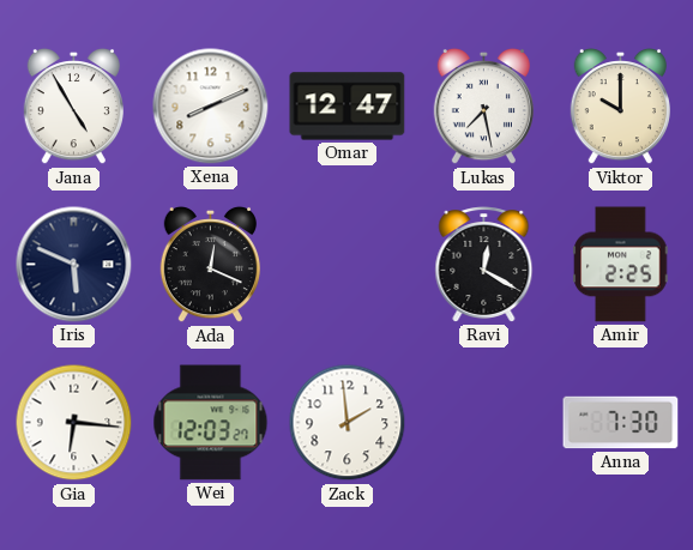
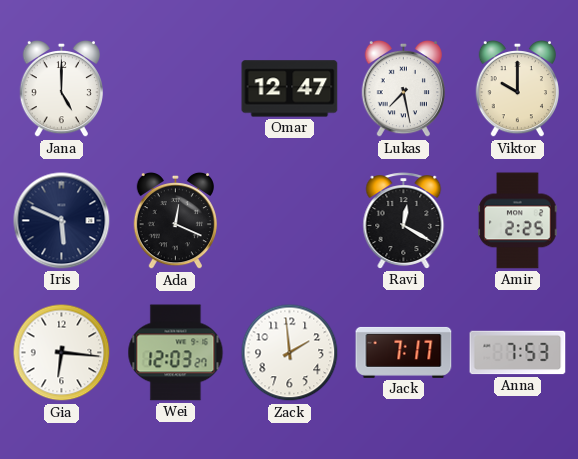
Jana: 4:55 -> 5:00 (61, 89)
Xena: 8:11 -> none (211, 107)
Jack: none -> 7:17 (404, 352)
Anna: 7:30 -> 7:53 (518, 353)
